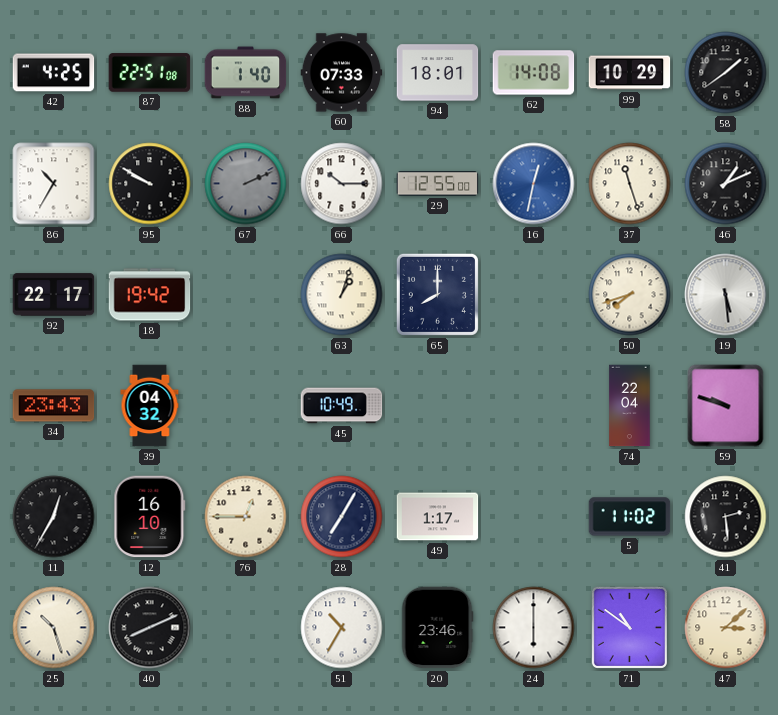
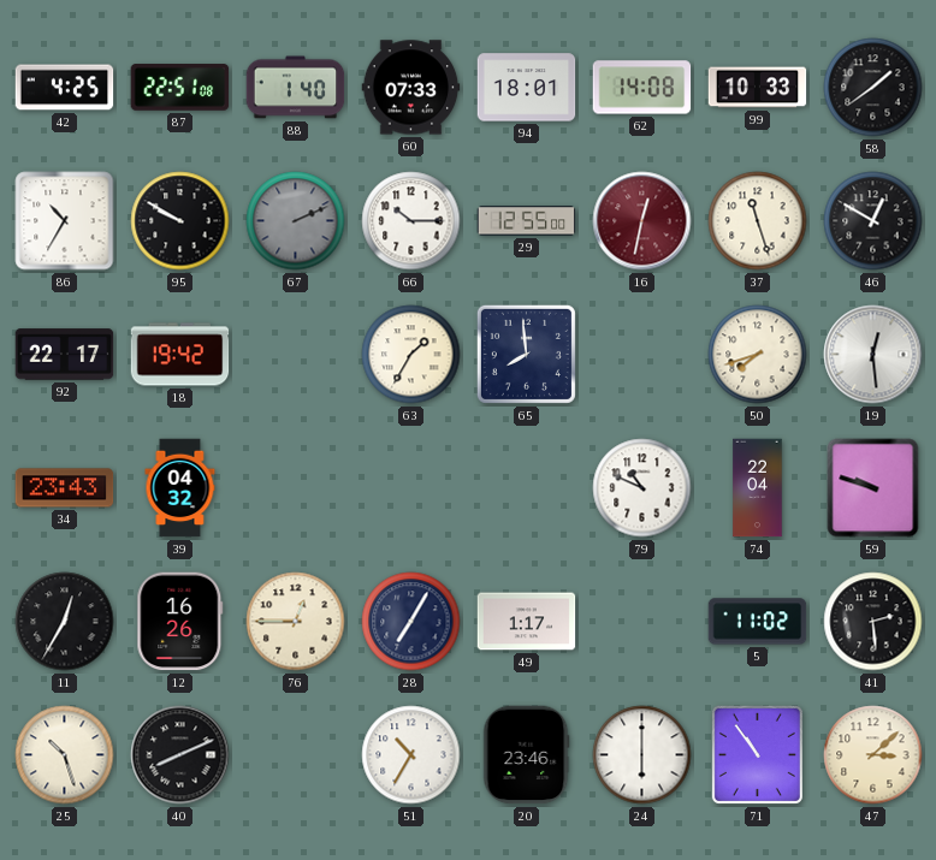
99: 10:29 -> 10:33 (758, 88)
16 dial: blue -> burgundy (642, 221)
46: 1:11 -> 12:50 (873, 221)
63: 1:03 -> 1:35 (411, 355)
65: 8:00 -> 7:59 (526, 354)
19: 5:29 -> 12:29 (873, 355)
45: 10:49 -> none (342, 406)
79: none -> 10:49 (642, 488)
12: 16:10 -> 16:26 (180, 622)
71: 10:51 -> 10:54 (757, 754)
